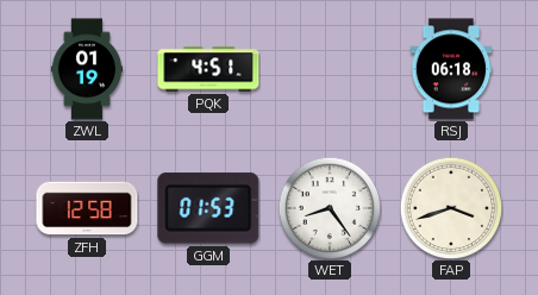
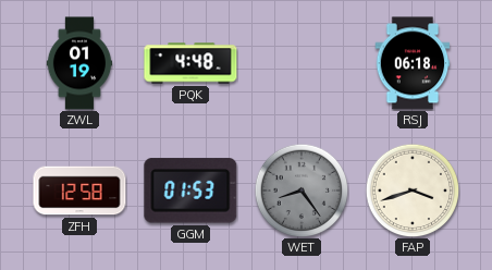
PQK: 4:51 -> 4:48 (190, 63)
WET dial: white -> grey (302, 191)
